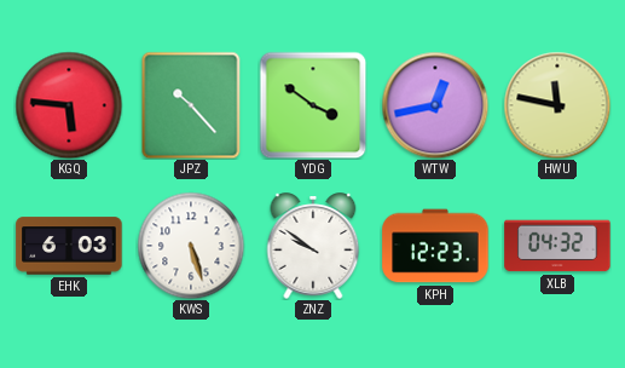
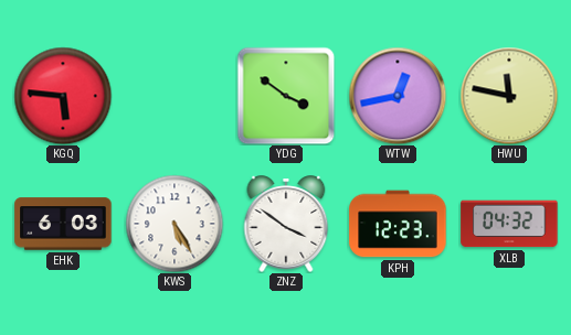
JPZ: 10:23 -> none (191, 105)
KWS: 5:27 -> 5:25 (175, 224)
ZNZ: 9:51 -> 3:51 (286, 224)
